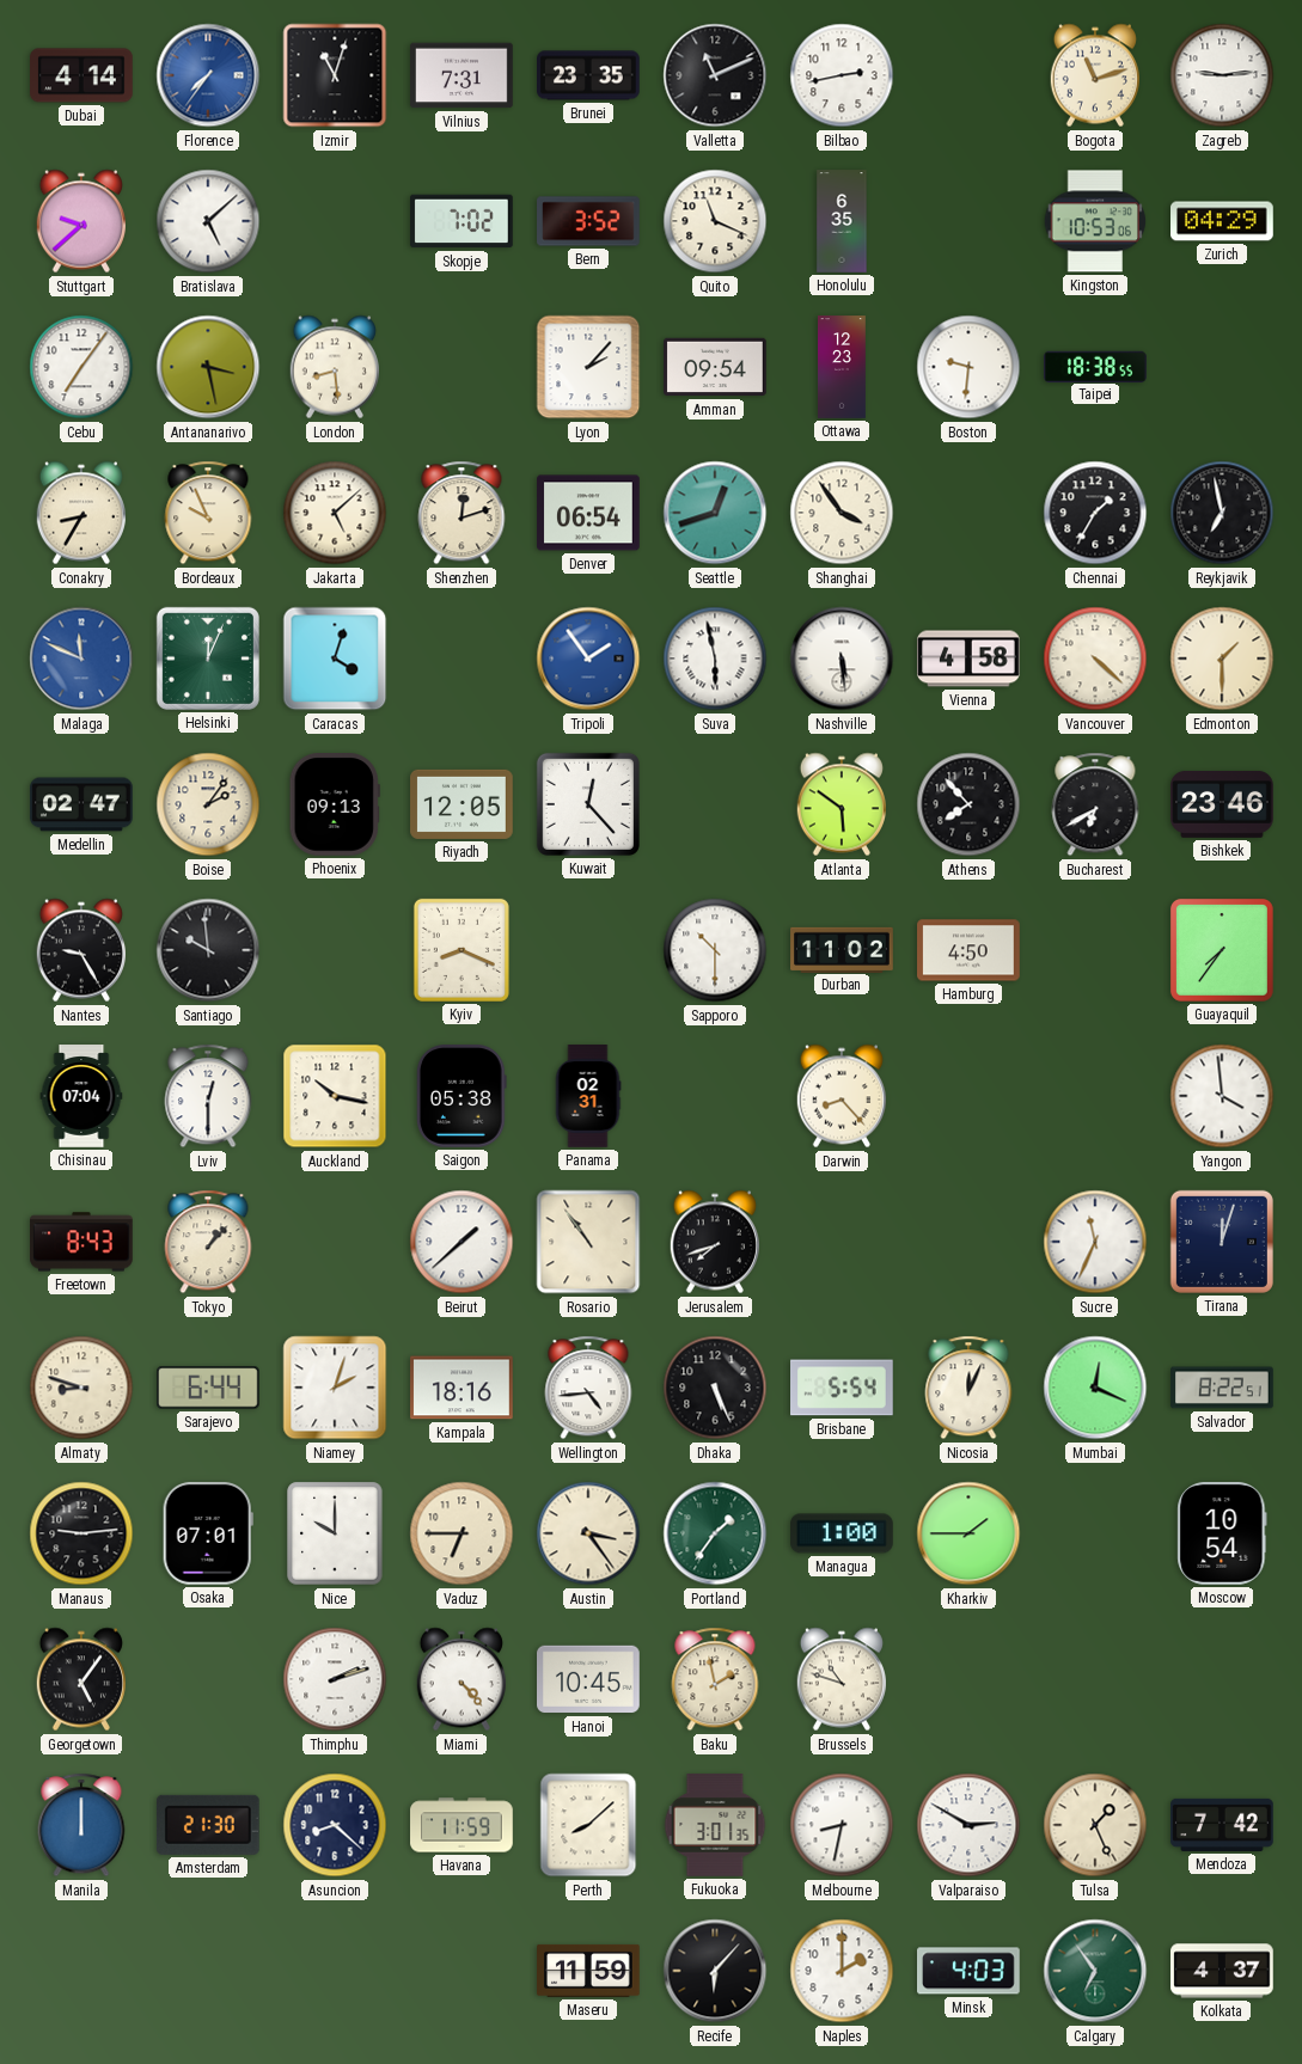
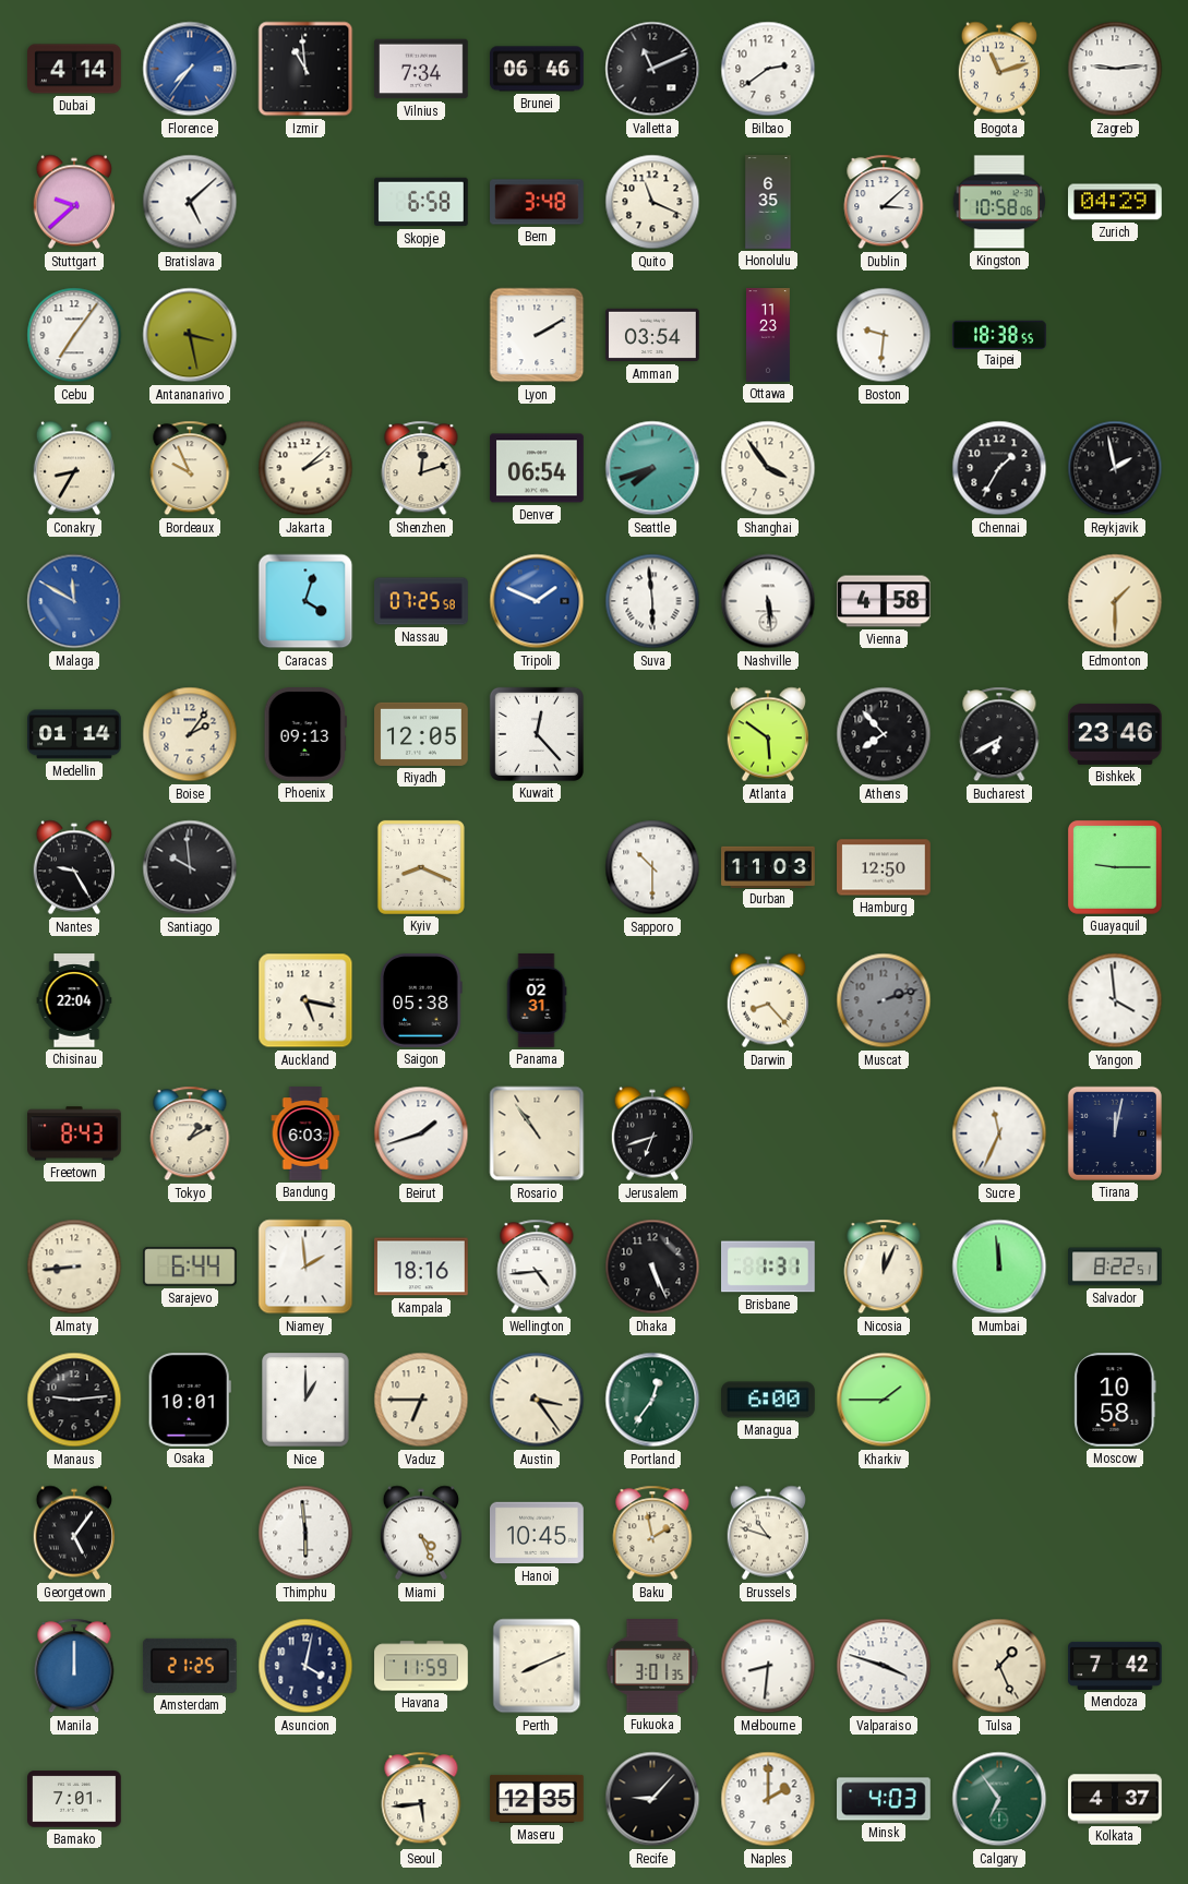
Izmir: 11:03 -> 10:59 (305, 69)
Vilnius: 7:31 -> 7:34 (421, 69)
Brunei: 23:35 -> 06:46 (538, 69)
Bilbao: 2:43 -> 2:39 (768, 69)
Skopje: 7:02 -> 6:58 (421, 202)
Bern: 3:52 -> 3:48 (537, 202)
Dublin: none -> 3:08 (884, 202)
Kingston: 10:53 -> 10:58 (999, 202)
London: 8:29 -> none (334, 367)
Lyon: 2:07 -> 2:10 (537, 335)
Amman: 09:54 -> 03:54 (652, 335)
Ottawa: 12:23 -> 11:23 (769, 335)
Jakarta: 5:08 -> 2:08 (305, 468)
Seattle: 12:42 -> 7:42 (652, 468)
Reykjavik: 6:58 -> 1:58 (1115, 468)
Malaga: 11:49 -> 11:50 (74, 601)
Helsinki: 12:04 -> none (208, 659)
Nassau: none -> 07:25 (421, 601)
Tripoli: 1:54 -> 1:49 (537, 601)
Suva: 5:58 -> 5:59 (652, 601)
Vancouver: 4:22 -> none (1095, 659)
Medellin: 02:47 -> 01:14 (74, 734)
Durban: 11:02 -> 11:03 (768, 866)
Hamburg: 4:50 -> 12:50 (884, 867)
Guayaquil: 7:36 -> 9:15 (1115, 867)
Chisinau: 07:04 -> 22:04 (74, 1000)
Lviv: 12:30 -> none (208, 1096)
Auckland: 10:17 -> 5:17 (305, 1000)
Muscat: none -> 2:12 (884, 1000)
Tokyo: 1:07 -> 1:10 (190, 1133)
Bandung: none -> 6:03 (305, 1133)
Beirut: 1:38 -> 1:42 (421, 1133)
Jerusalem: 7:42 -> 6:42 (651, 1133)
Tirana: 12:03 -> 12:02 (1115, 1133)
Almaty: 8:48 -> 8:44 (74, 1267)
Niamey: 2:03 -> 1:59 (305, 1267)
Brisbane: 5:54 -> 1:31 (769, 1267)
Mumbai: 12:19 -> 11:59 (999, 1267)
Osaka: 07:01 -> 10:01 (190, 1401)
Nice: 10:00 -> 1:00 (305, 1400)
Portland: 1:36 -> 12:36 (652, 1400)
Managua: 1:00 -> 6:00 (768, 1400)
Moscow: 10:54 -> 10:58 (1115, 1401)
Thimphu: 2:12 -> 5:59 (305, 1533)
Miami: 4:23 -> 4:26 (420, 1533)
Amsterdam: 21:30 -> 21:25 (190, 1666)
Asuncion: 8:22 -> 4:02 (305, 1666)
Perth: 8:08 -> 8:11 (537, 1666)
Melbourne: 8:32 -> 8:31 (768, 1666)
Valparaiso: 2:50 -> 3:48 (884, 1666)
Bamako: none -> 7:01 (74, 1799)
Seoul: none -> 5:44 (421, 1799)
Maseru: 11:59 -> 12:35 (537, 1799)
Recife: 6:07 -> 9:07 (652, 1799)
